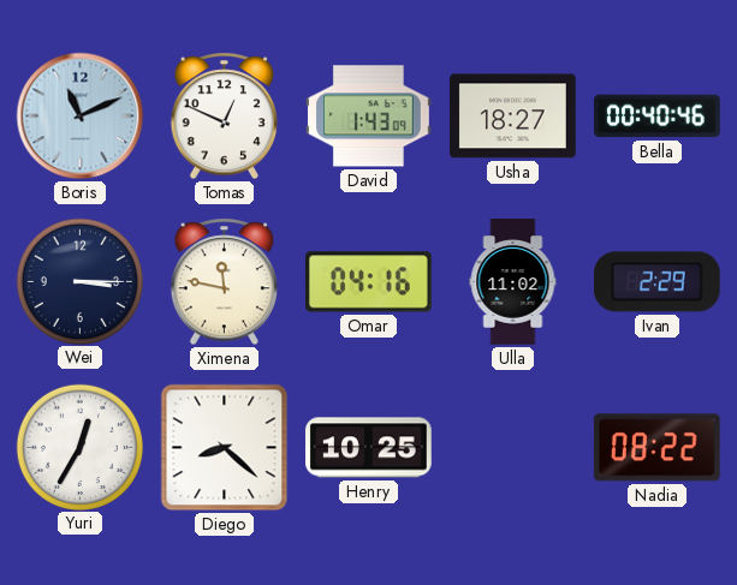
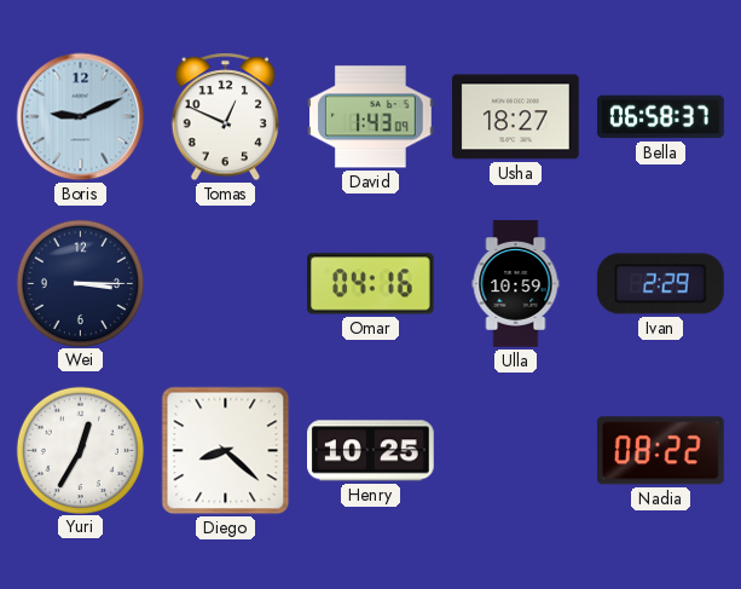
Boris: 11:11 -> 9:11 (81, 117)
Bella: 00:40 -> 06:58 (661, 117)
Ximena: 11:47 -> none (224, 282)
Ulla: 11:02 -> 10:59 (516, 284)
